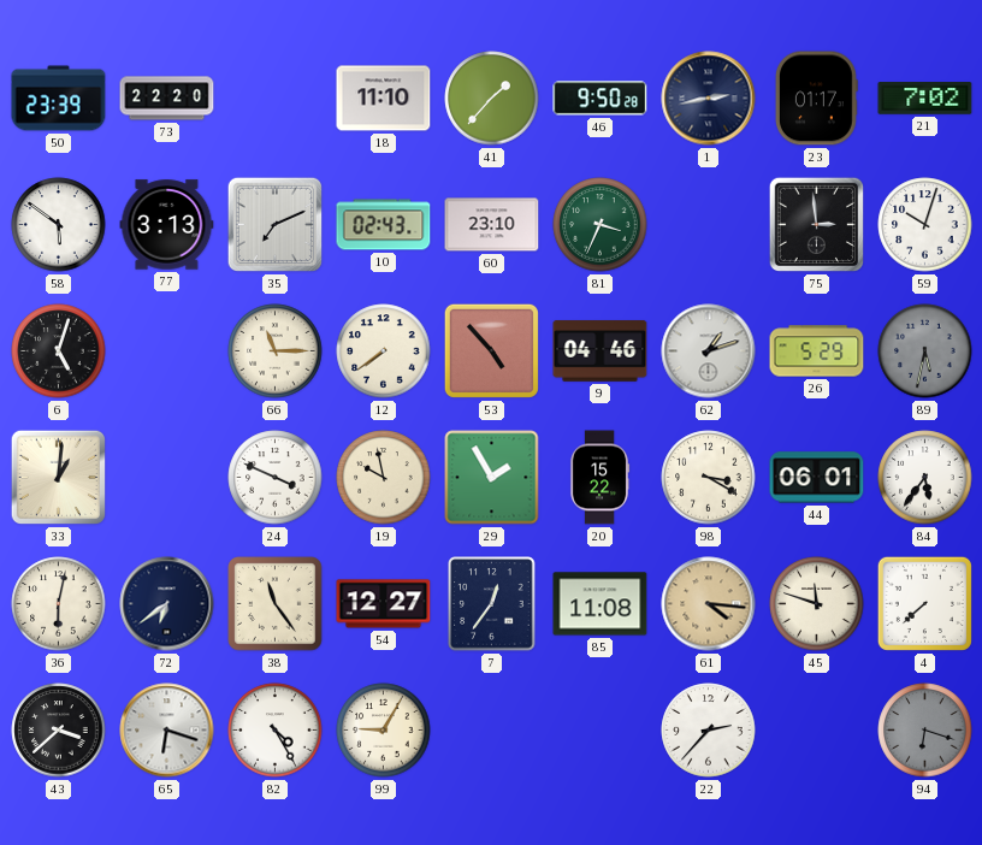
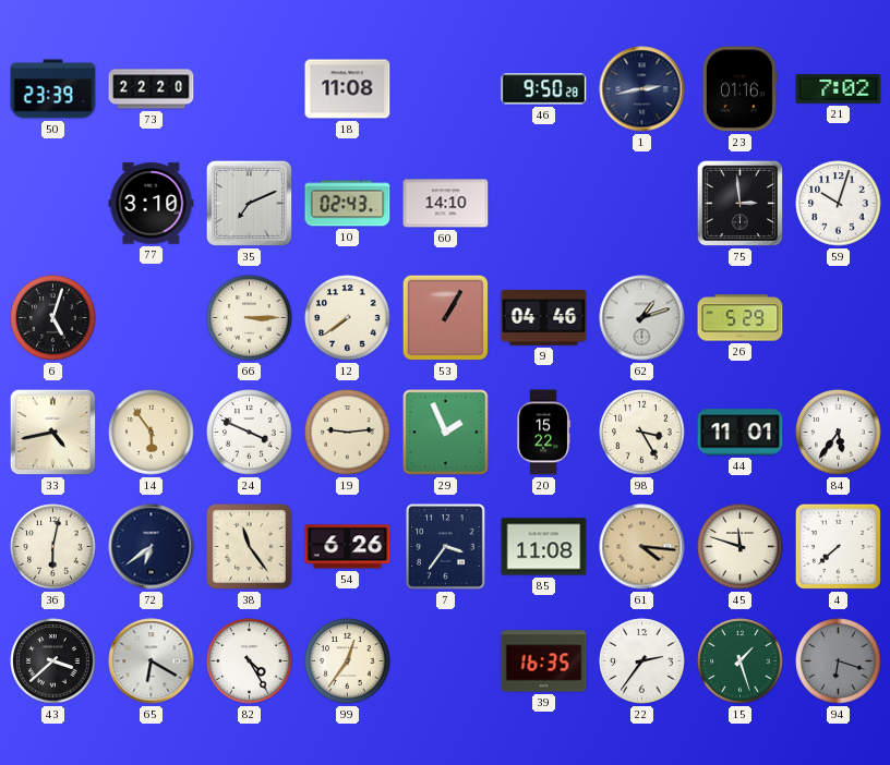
18: 11:10 -> 11:08 (348, 89)
41: 1:37 -> none (492, 99)
23: 01:17 -> 01:16 (739, 89)
58: 5:51 -> none (59, 225)
77: 3:13 -> 3:10 (152, 204)
60: 23:10 -> 14:10 (446, 204)
81: 3:34 -> none (601, 225)
66: 11:15 -> 3:15 (250, 318)
53: 4:53 -> 1:05 (445, 317)
89: 5:32 -> none (925, 351)
33: 1:01 -> 4:43 (53, 433)
14: none -> 5:54 (152, 433)
19: 9:58 -> 9:14 (348, 433)
29: 1:55 -> 1:56 (446, 433)
98: 3:20 -> 3:25 (642, 433)
44: 06:01 -> 11:01 (741, 433)
54: 12:27 -> 6:26 (348, 547)
7: 12:36 -> 3:36 (446, 547)
65: 6:18 -> 6:20 (152, 661)
99: 9:05 -> 12:36 (348, 661)
39: none -> 16:35 (544, 661)
22: 2:37 -> 2:36 (642, 661)
15: none -> 1:27 (741, 661)
